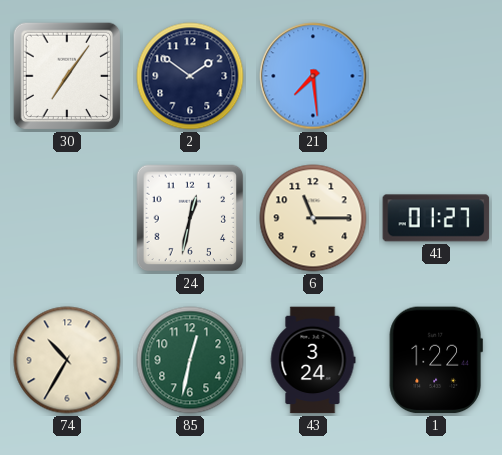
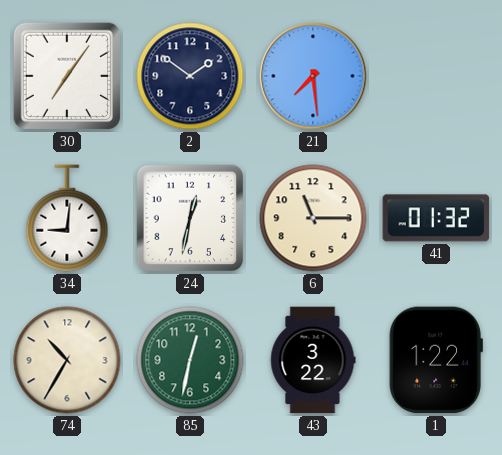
34: none -> 9:01 (67, 218)
41: 01:27 -> 01:32 (436, 218)
43: 3:24 -> 3:22 (313, 360)
